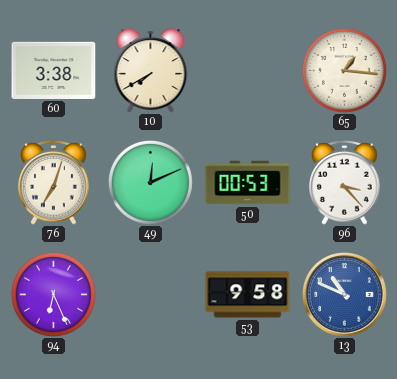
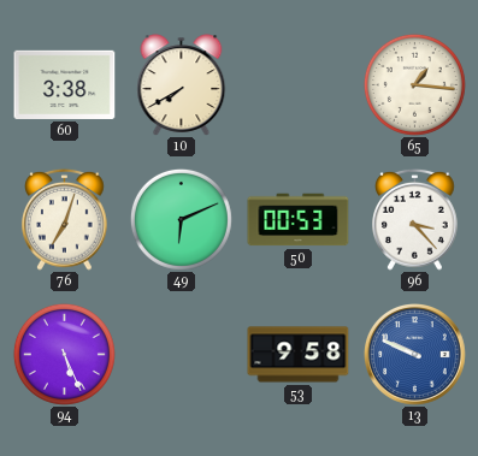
49: 12:11 -> 6:11 (181, 219)
94: 6:26 -> 5:26 (64, 354)
13: 10:49 -> 9:49 (415, 355)
